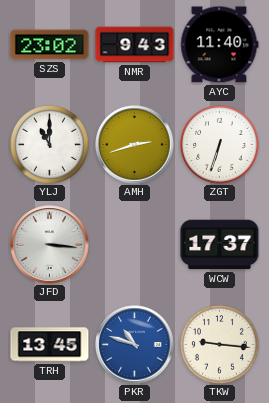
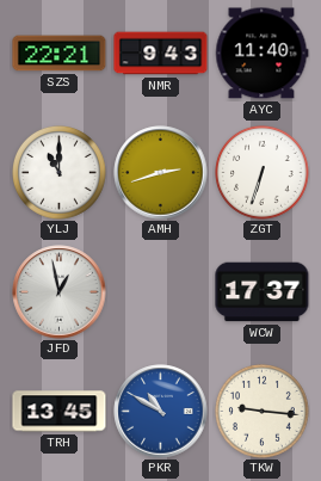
SZS: 23:02 -> 22:21 (60, 54)
JFD: 3:16 -> 12:58 (60, 292)
PKR: 10:48 -> 10:50 (161, 412)
